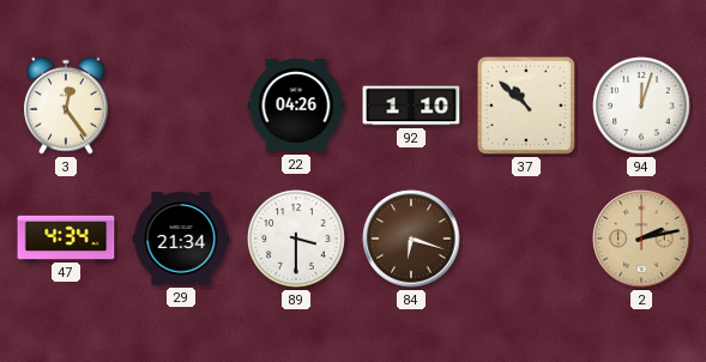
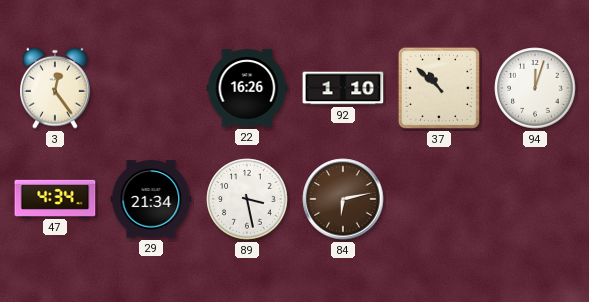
22: 04:26 -> 16:26 (247, 88)
89: 3:30 -> 3:28 (247, 199)
84: 6:18 -> 6:13 (343, 199)
2: 2:13 -> none (641, 239)
